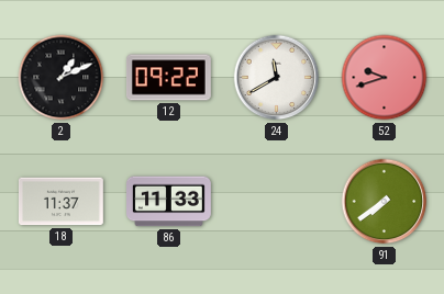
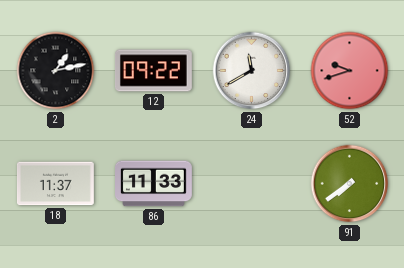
2: 1:11 -> 1:13 (56, 71)
